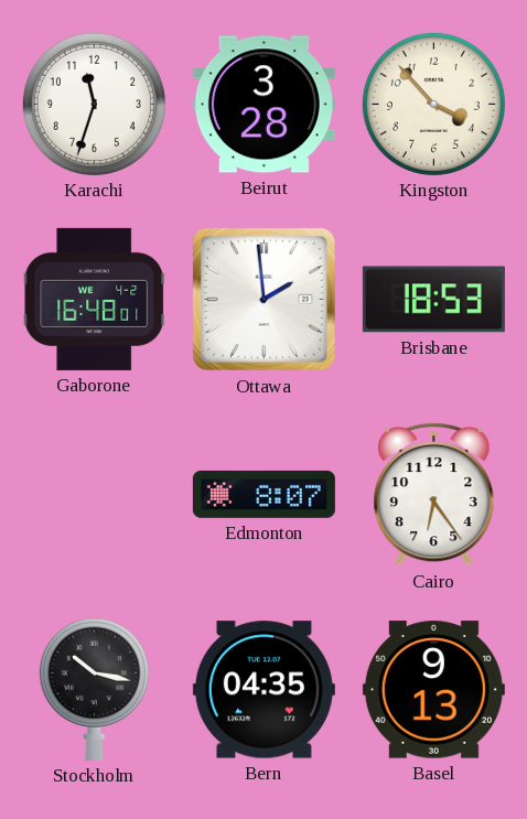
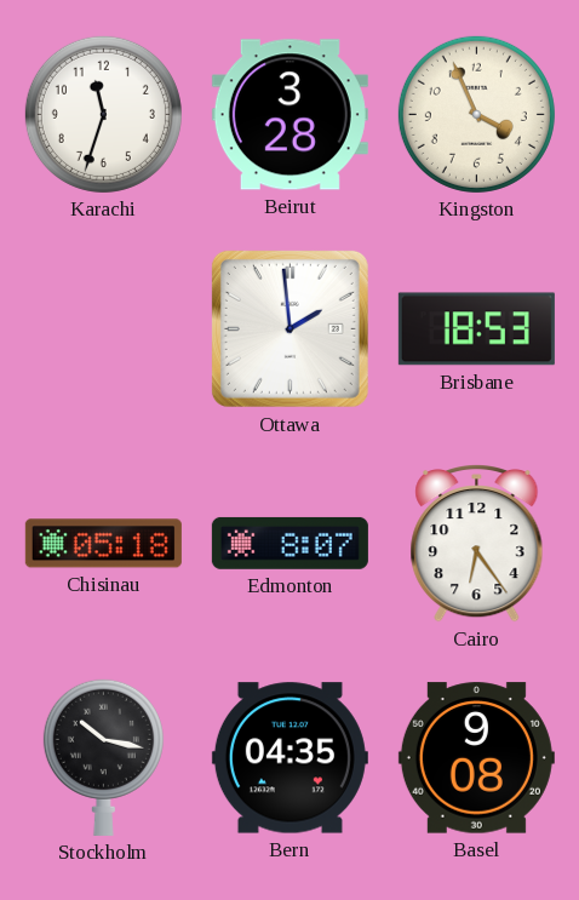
Kingston: 3:53 -> 3:56 (476, 114)
Gaborone: 16:48 -> none (95, 299)
Chisinau: none -> 05:18 (103, 544)
Basel: 9:13 -> 9:08 (476, 758)
